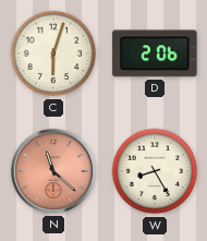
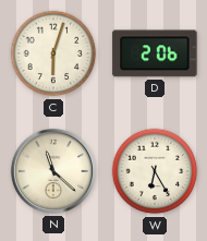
N dial: salmon -> cream (53, 171)
W: 8:25 -> 6:25 (155, 171)
